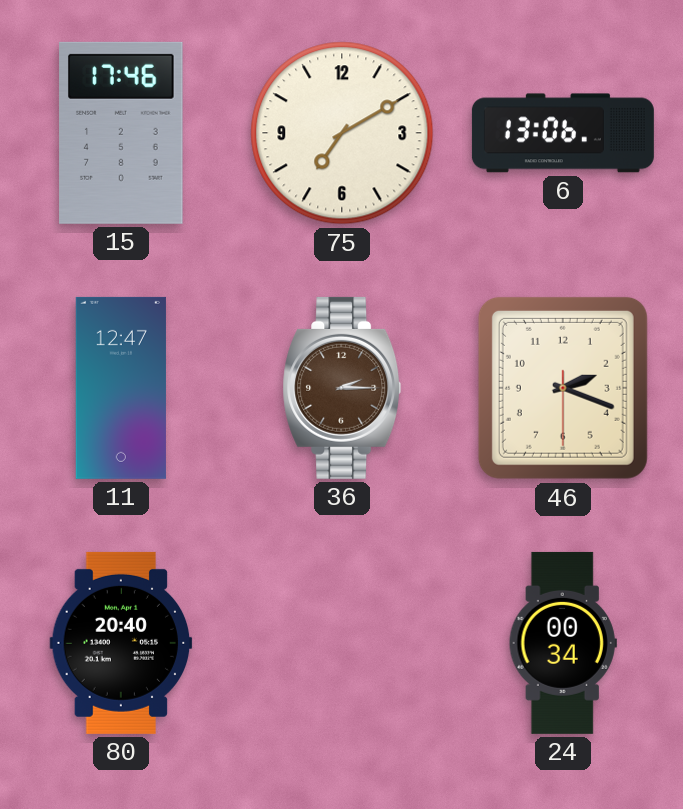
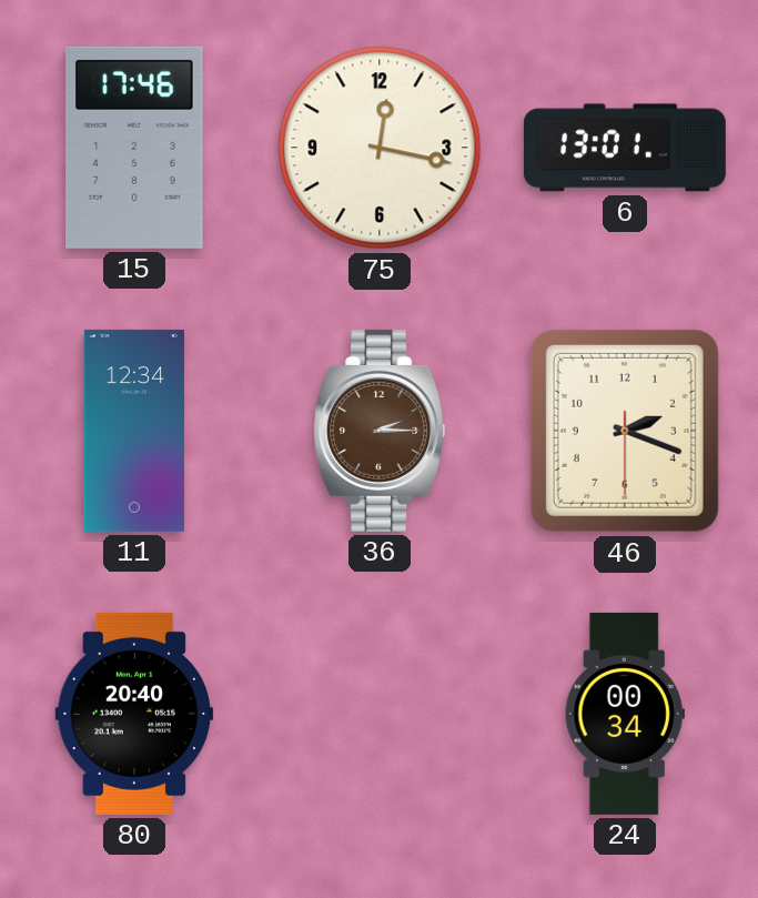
75: 7:10 -> 12:17 (380, 148)
6: 13:06 -> 13:01 (625, 148)
11: 12:47 -> 12:34 (134, 431)
